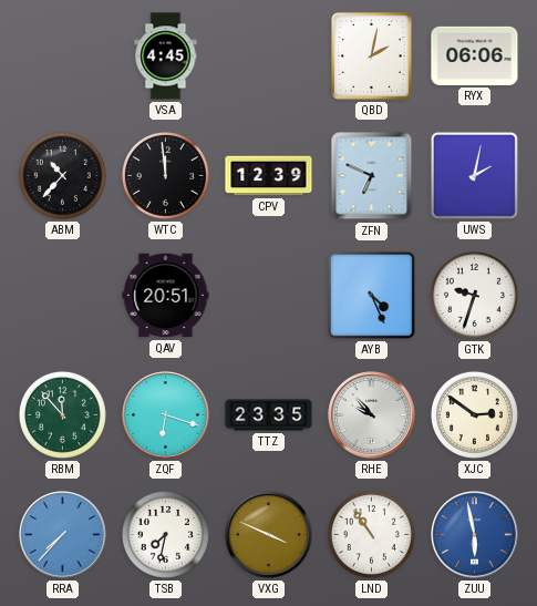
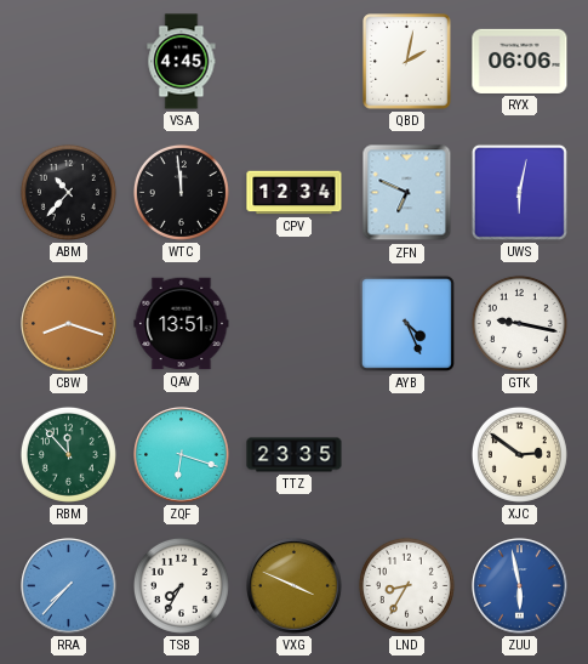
CPV: 12:39 -> 12:34 (295, 193)
UWS: 2:02 -> 6:02 (519, 192)
CBW: none -> 8:18 (69, 324)
QAV: 20:51 -> 13:51 (182, 324)
GTK: 9:33 -> 9:17 (519, 323)
RHE: 9:53 -> none (372, 415)
TSB: 7:32 -> 7:35 (181, 585)
LND: 10:54 -> 8:35 (406, 585)
